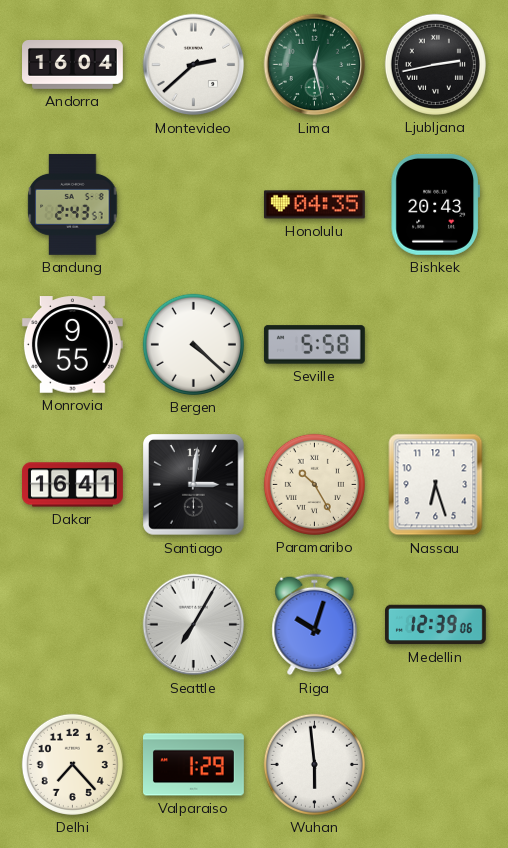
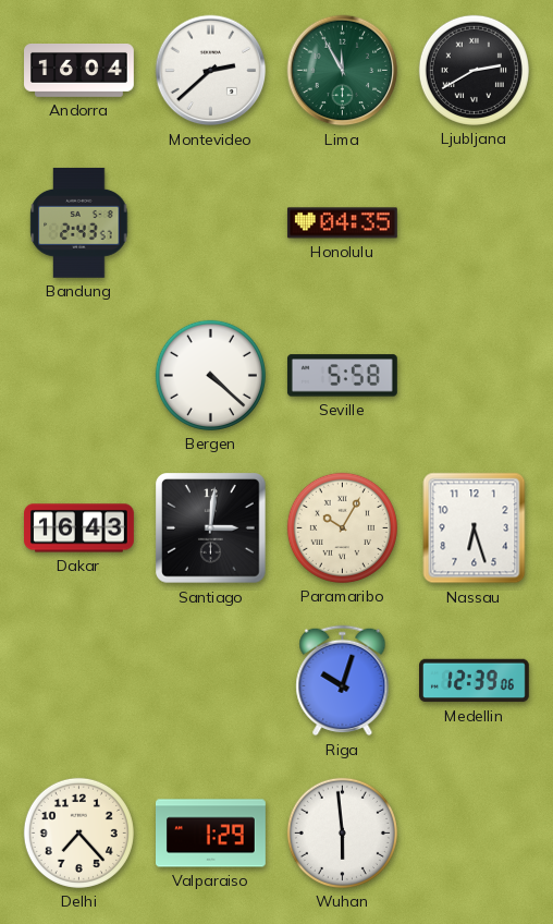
Lima: 12:28 -> 11:55 (343, 71)
Ljubljana: 2:43 -> 2:40 (474, 70)
Bishkek: 20:43 -> none (435, 204)
Monrovia: 9:55 -> none (72, 345)
Dakar: 16:41 -> 16:43 (79, 528)
Paramaribo: 10:25 -> 10:05 (342, 527)
Seattle: 7:05 -> none (194, 625)
